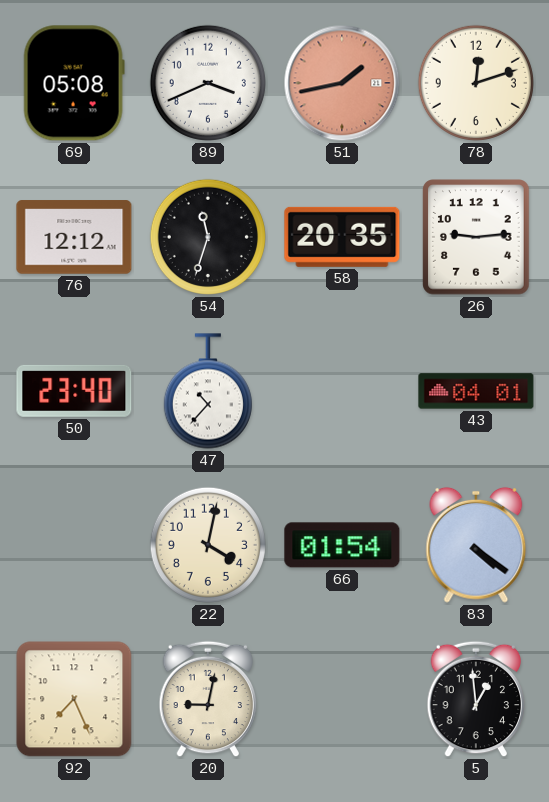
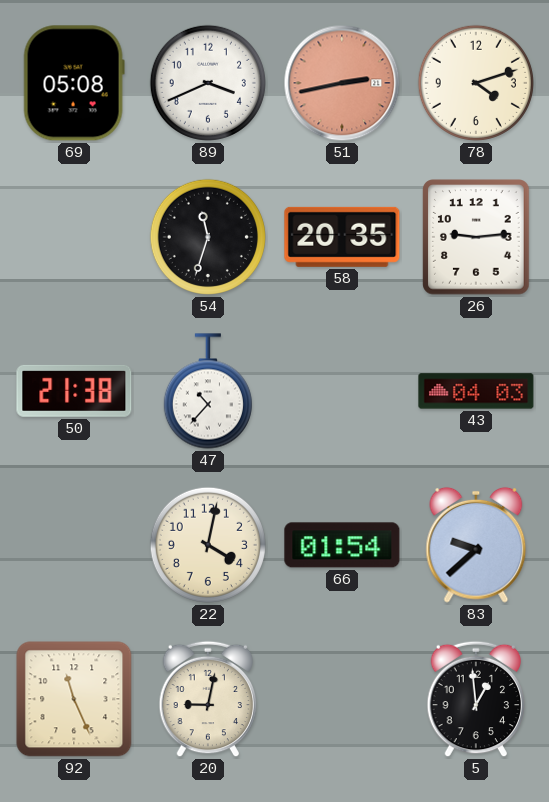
51: 1:43 -> 2:43 (342, 83)
78: 12:12 -> 4:12 (476, 83)
76: 12:12 -> none (74, 237)
50: 23:40 -> 21:38 (74, 391)
43: 04:01 -> 04:03 (476, 391)
83: 4:21 -> 9:38 (476, 545)
92: 7:26 -> 11:26 (74, 699)
